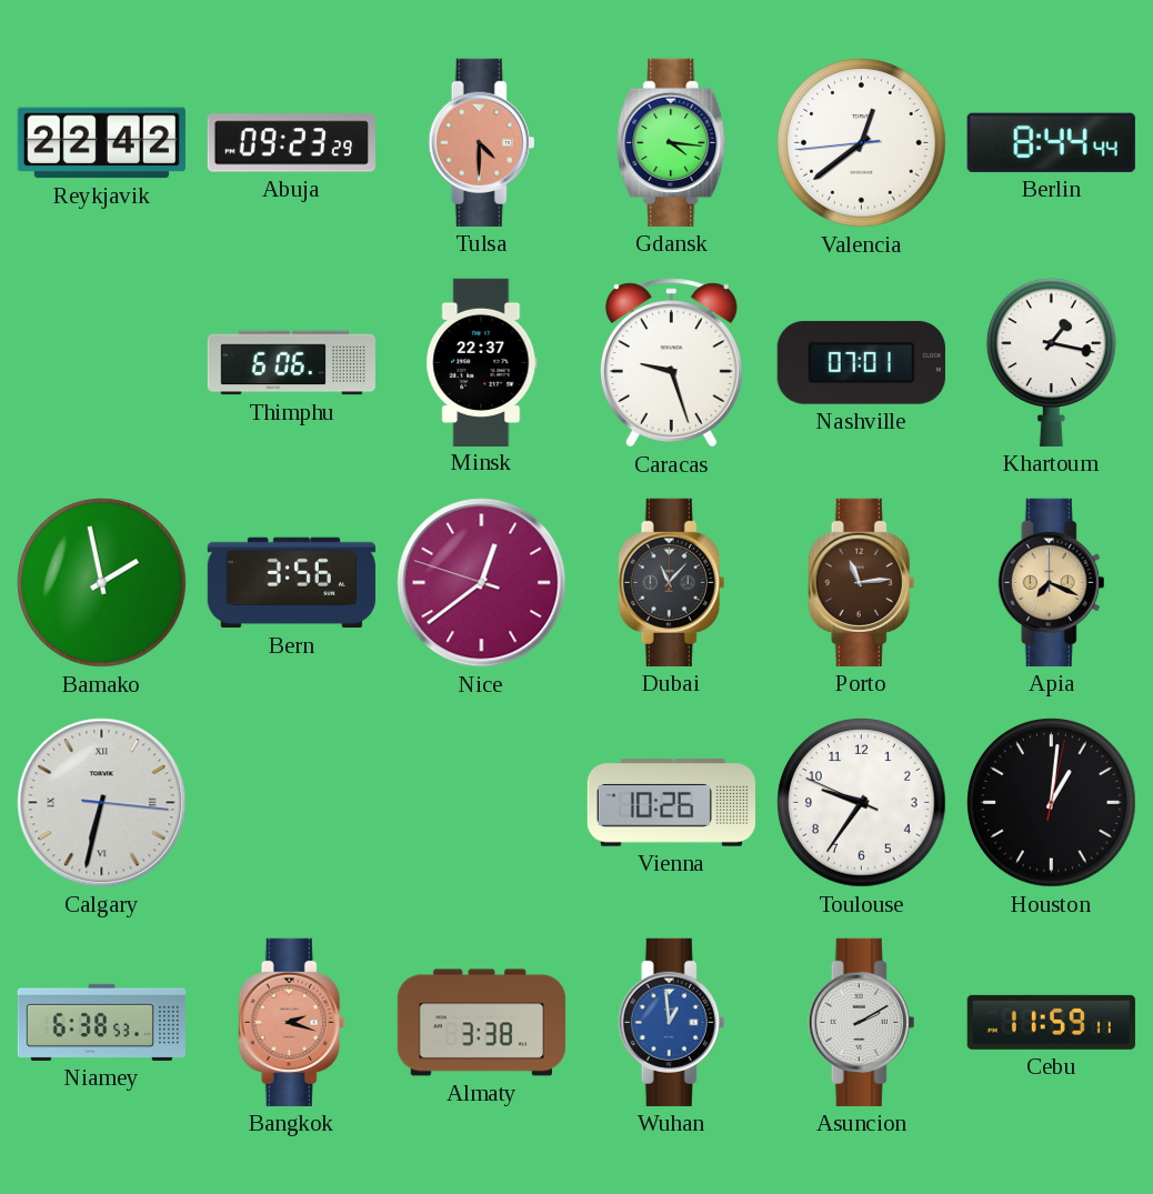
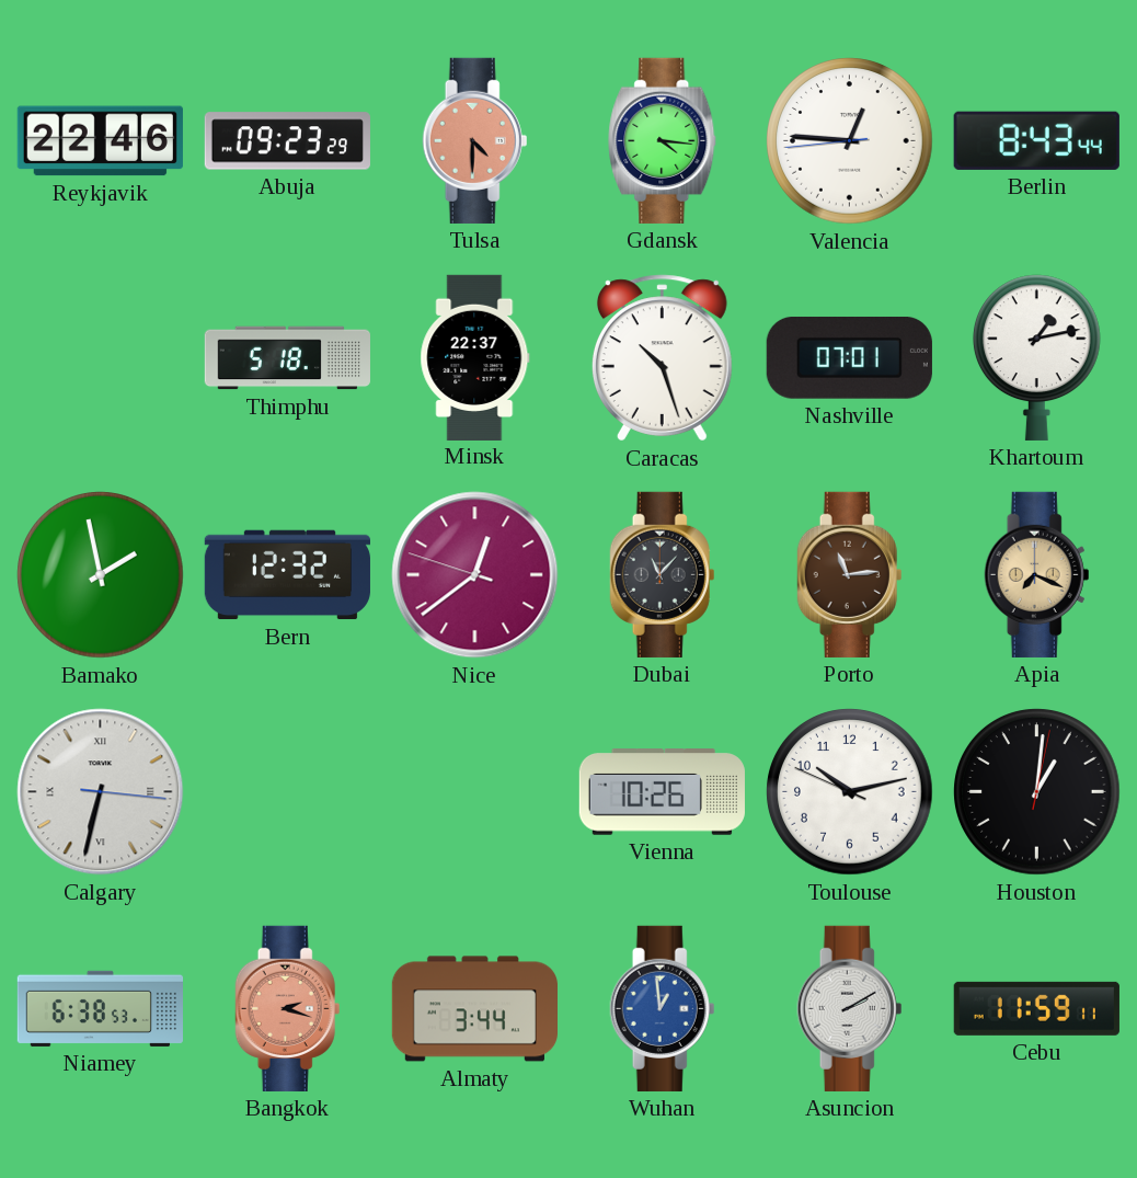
Reykjavik: 22:42 -> 22:46 (100, 141)
Valencia: 12:38 -> 12:45 (850, 141)
Berlin: 8:44 -> 8:43 (1036, 140)
Thimphu: 6:06 -> 5:18 (287, 358)
Caracas: 9:27 -> 10:27 (662, 358)
Khartoum: 1:17 -> 1:13 (1036, 357)
Bern: 3:56 -> 12:32 (287, 575)
Toulouse: 9:35 -> 10:12 (850, 792)
Almaty: 3:38 -> 3:44 (474, 1009)
